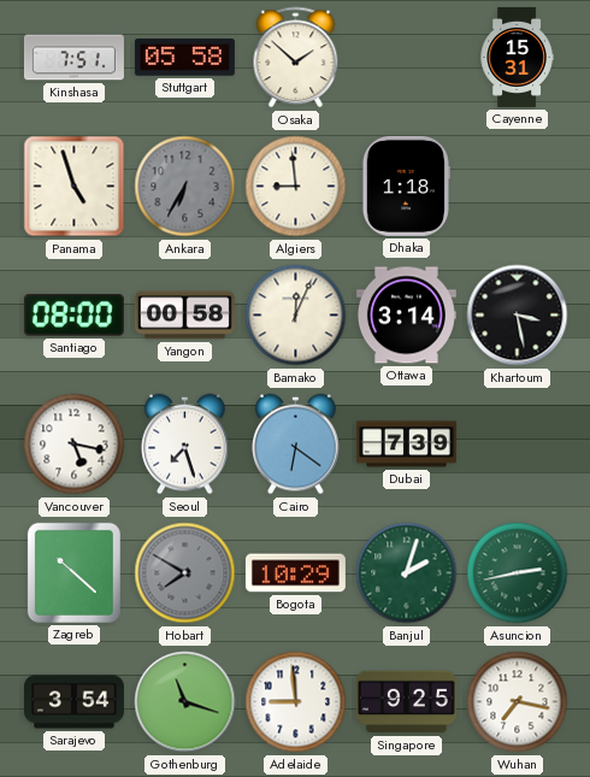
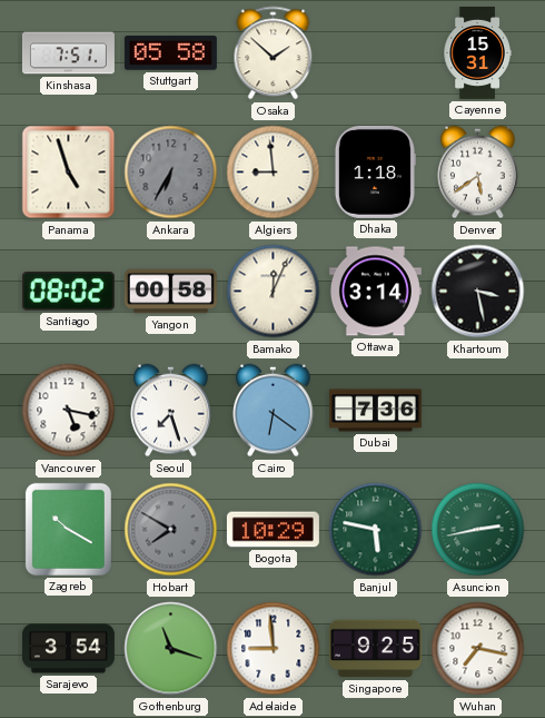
Denver: none -> 5:39 (478, 173)
Santiago: 08:00 -> 08:02 (68, 292)
Dubai: 7:39 -> 7:36 (375, 411)
Zagreb: 10:22 -> 10:20 (68, 529)
Banjul: 2:03 -> 5:47 (376, 530)
